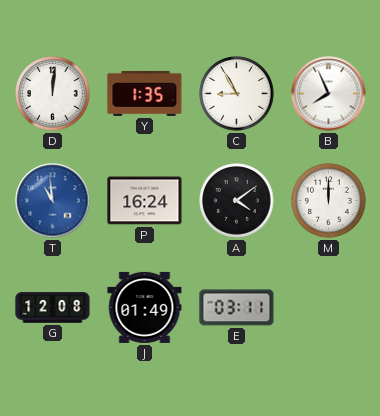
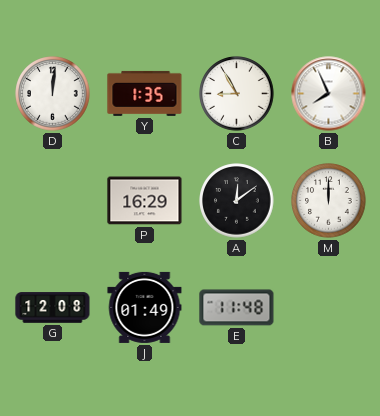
T: 10:59 -> none (53, 201)
P: 16:24 -> 16:29 (145, 201)
A: 4:09 -> 12:09 (237, 201)
E: 03:11 -> 11:48 (237, 308)
